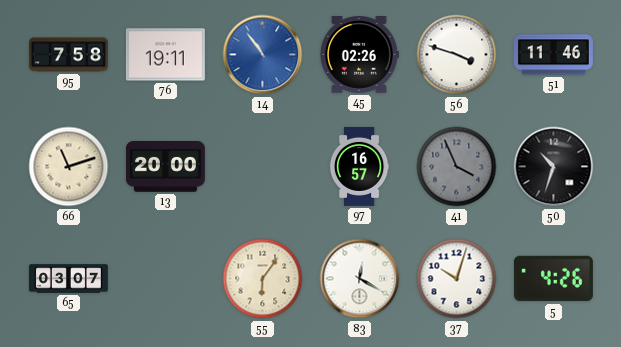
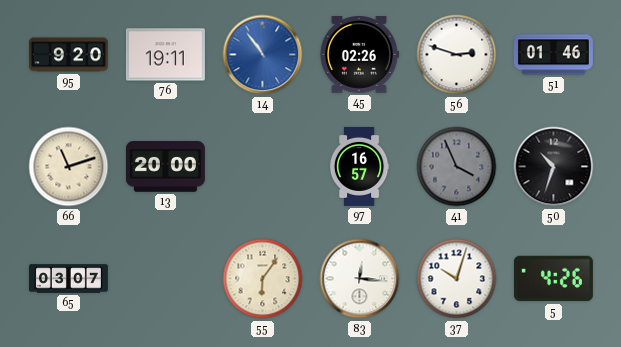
95: 7:58 -> 9:20 (68, 55)
56: 3:48 -> 2:48 (457, 55)
51: 11:46 -> 01:46 (553, 55)
83: 12:20 -> 12:16 (360, 279)
